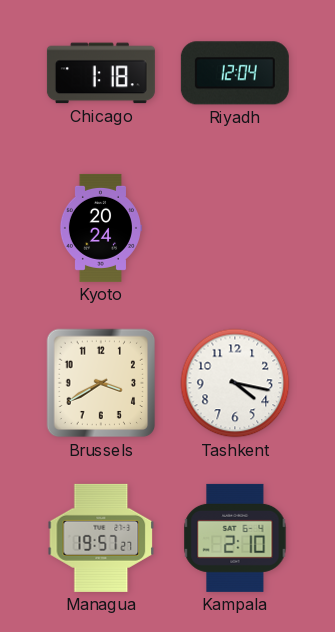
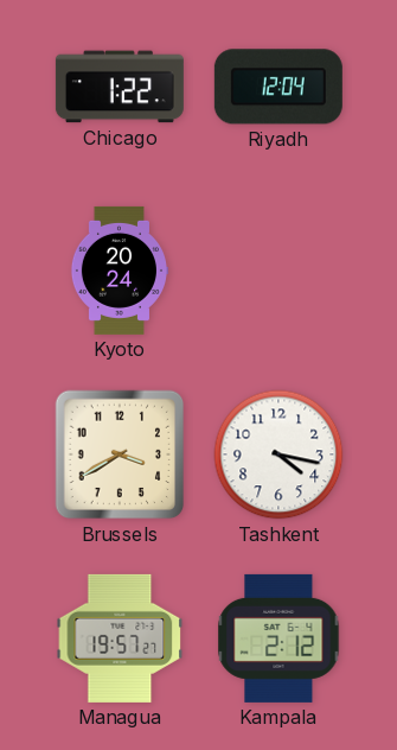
Chicago: 1:18 -> 1:22 (120, 87)
Kampala: 2:10 -> 2:12 (278, 638)
